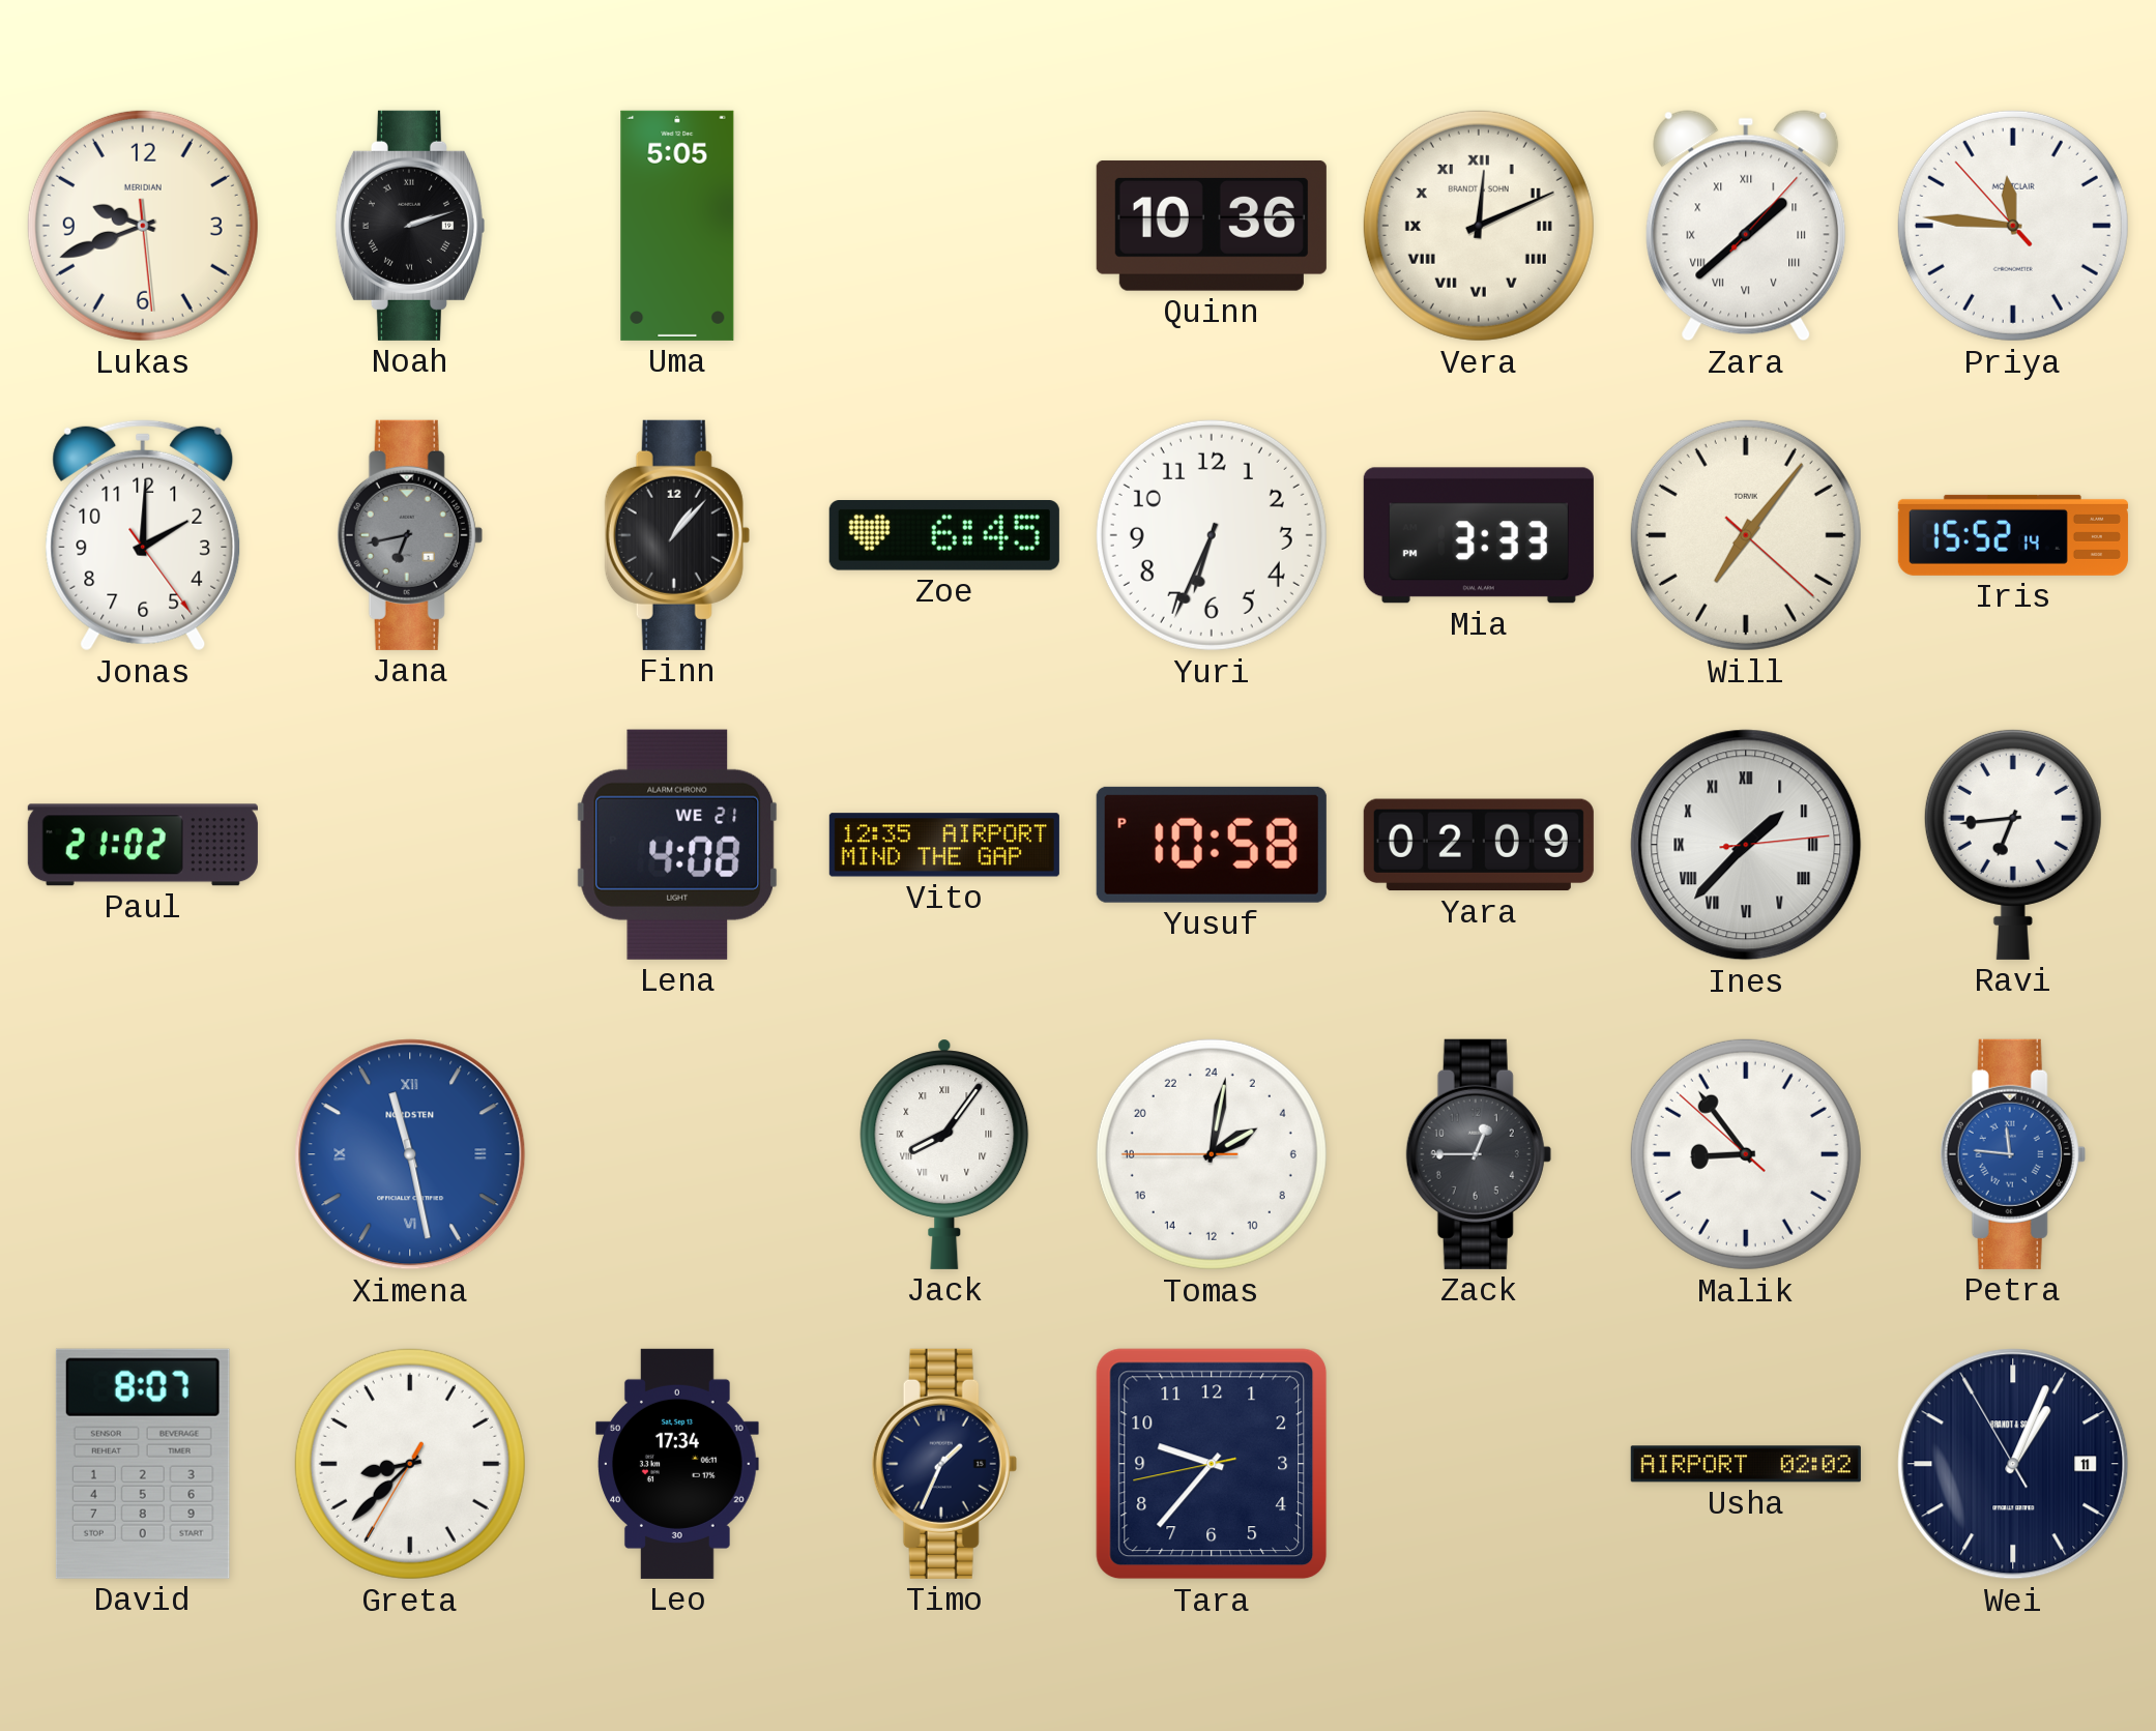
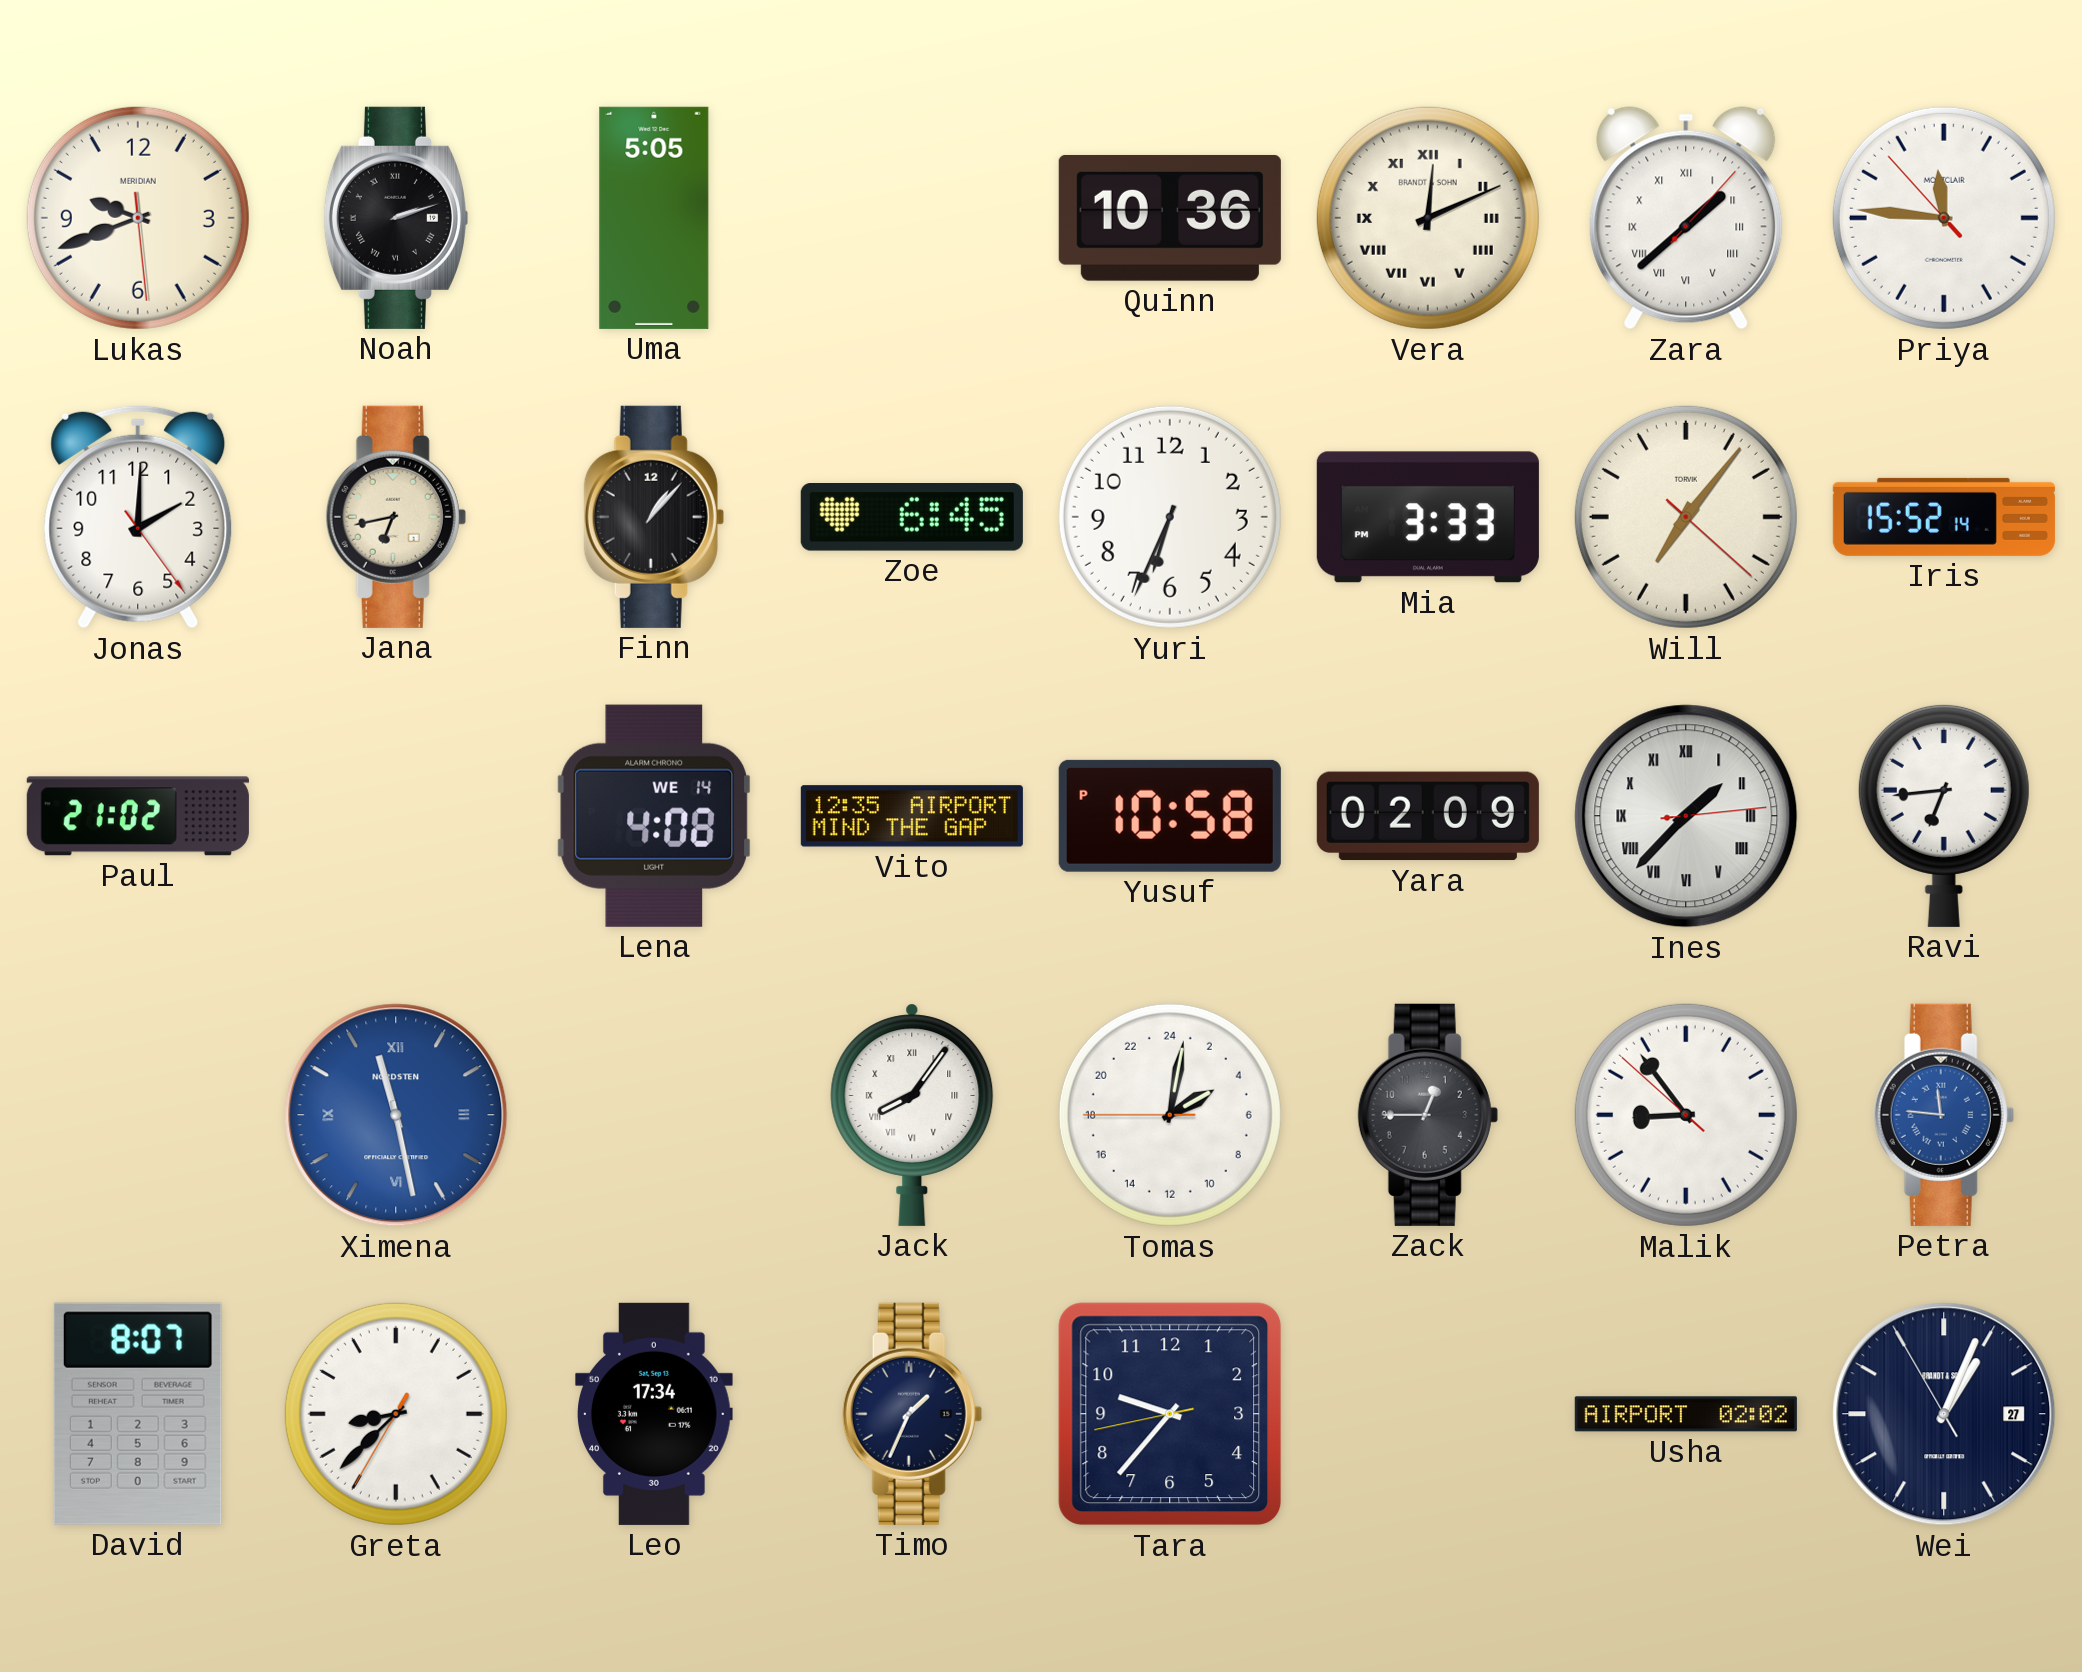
Jana dial: grey -> cream (396, 517)
Lena date: WE 21 -> WE 14 (654, 816)
Wei date: 11 -> 27 (1944, 1414)
